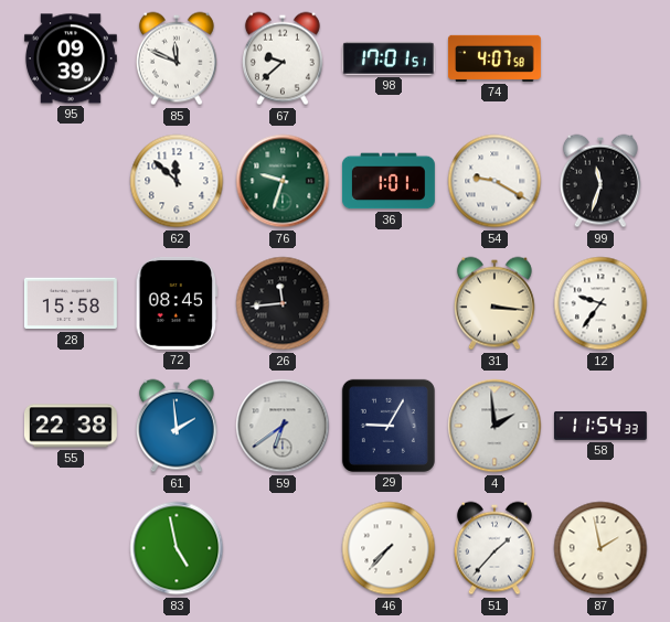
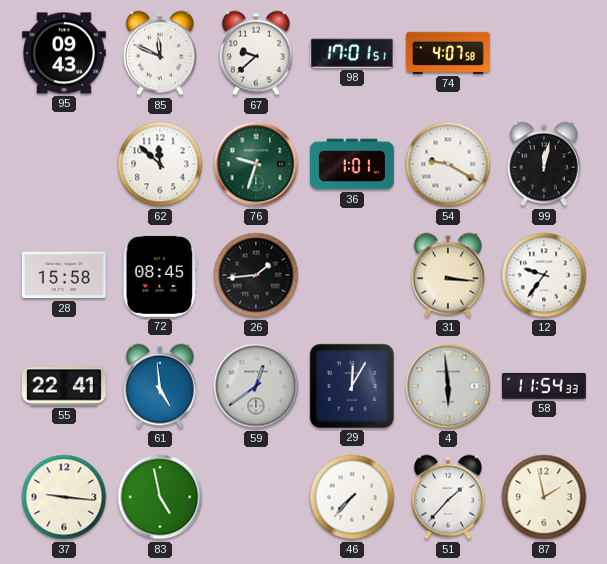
95: 09:39 -> 09:43 (64, 53)
99: 11:33 -> 12:02 (544, 164)
26: 11:44 -> 1:44 (256, 275)
55: 22:38 -> 22:41 (64, 386)
61: 1:59 -> 4:59 (160, 386)
59: 6:39 -> 12:39 (256, 386)
29: 9:05 -> 12:05 (352, 386)
4: 1:59 -> 5:59 (448, 386)
37: none -> 9:16 (64, 497)
